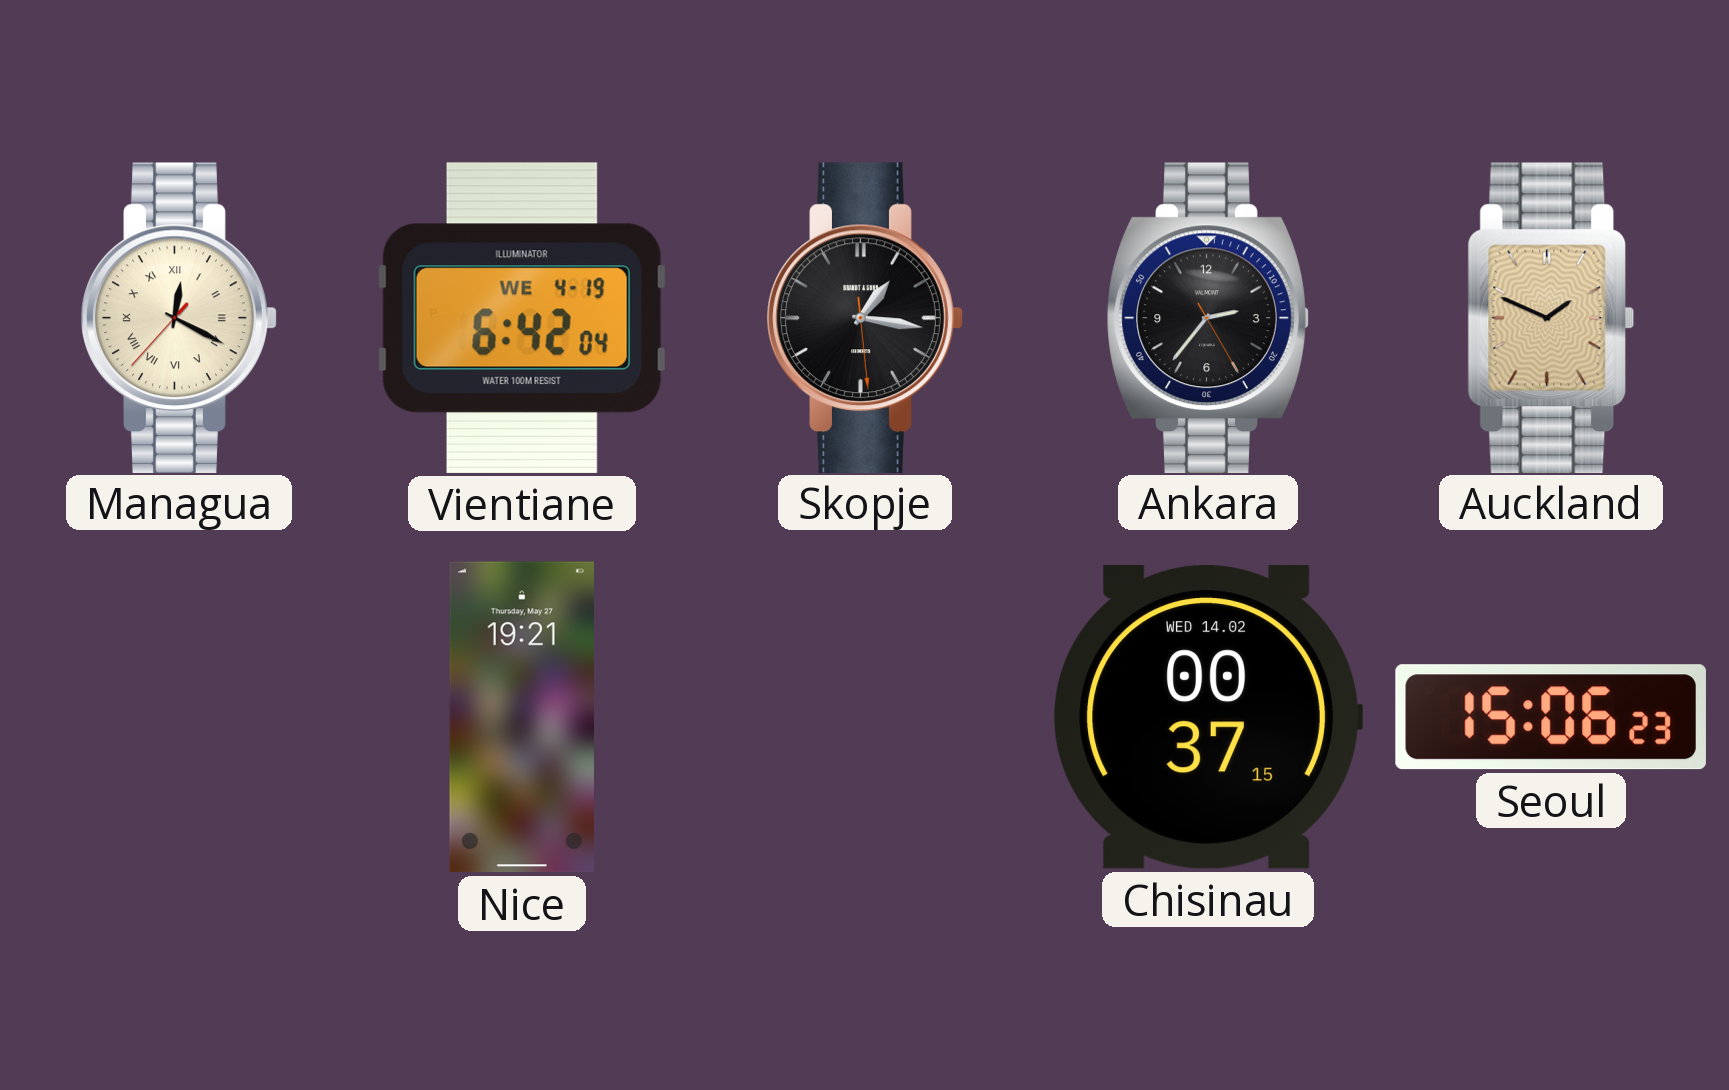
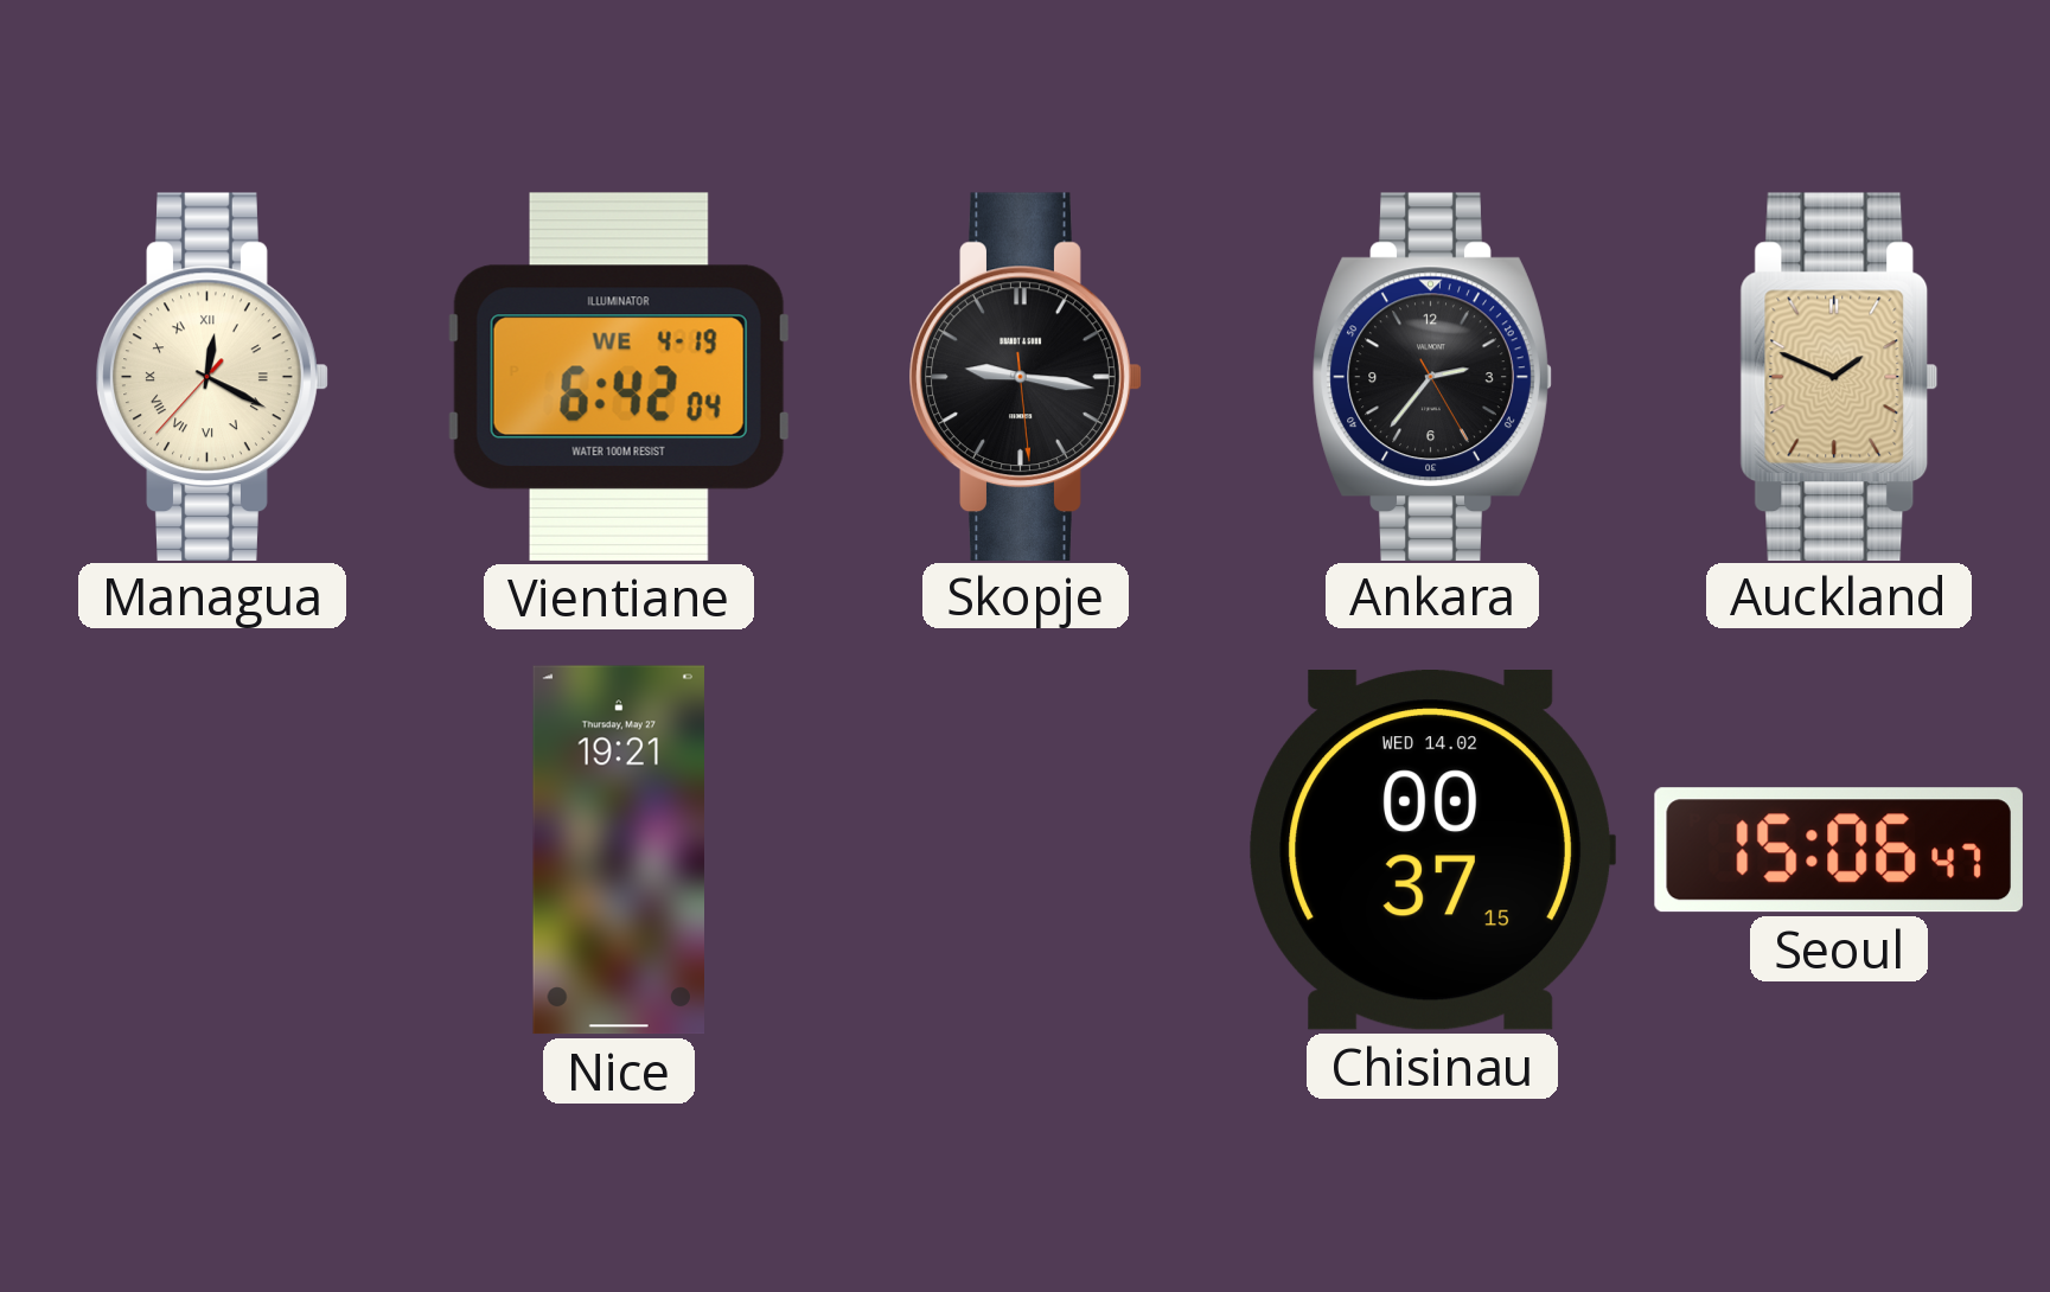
Skopje: 1:16 -> 9:16 (1026, 376)
Seoul: 15:06:23 -> 15:06:47 (1839, 850)
